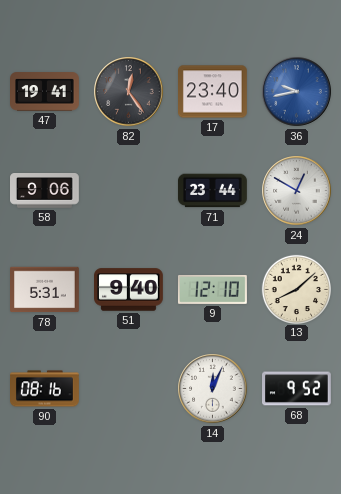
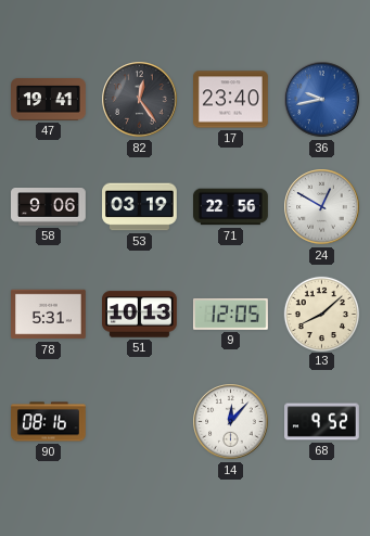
53: none -> 03:19 (140, 207)
71: 23:44 -> 22:56 (231, 207)
51: 9:40 -> 10:13 (140, 315)
9: 12:10 -> 12:05 (230, 315)
14: 12:04 -> 12:07 (231, 422)
